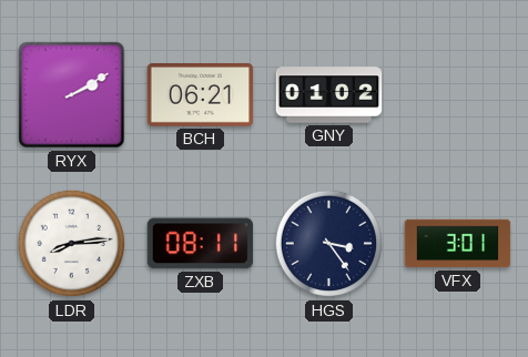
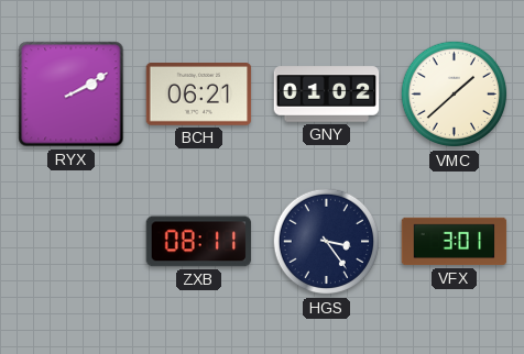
VMC: none -> 1:38 (455, 95)
LDR: 8:14 -> none (72, 244)
